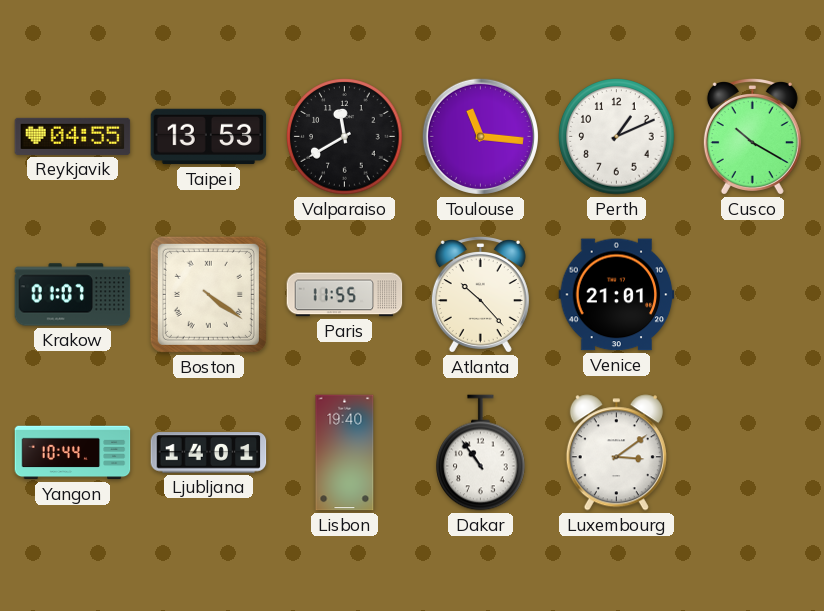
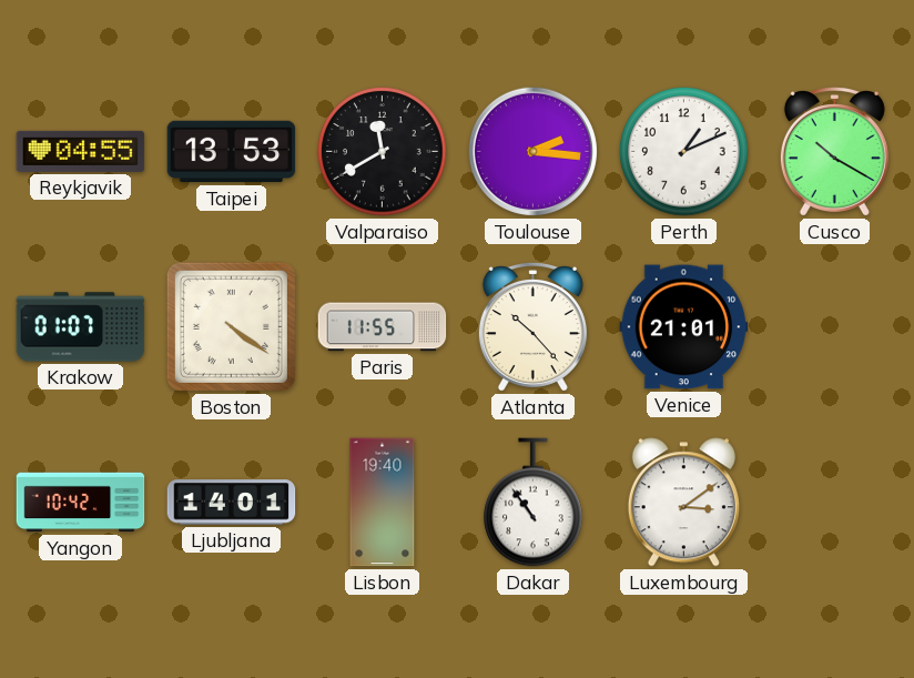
Toulouse: 11:16 -> 2:16 (532, 151)
Yangon: 10:44 -> 10:42 (81, 503)
